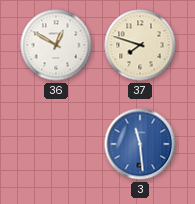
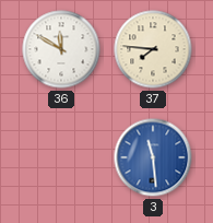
36: 12:50 -> 11:50 (61, 49)
37: 7:48 -> 7:46 (153, 49)
